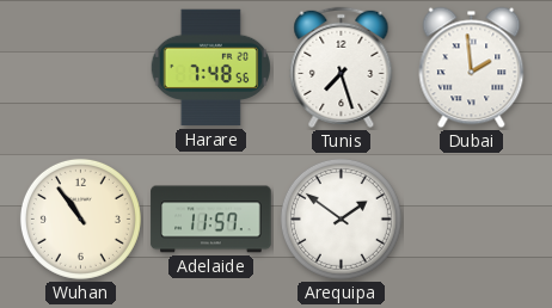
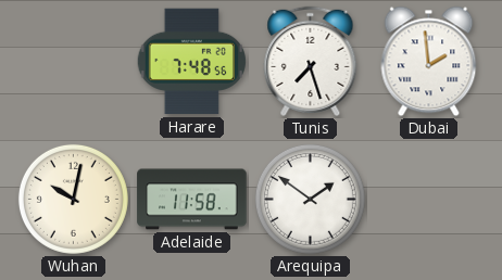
Wuhan: 10:54 -> 10:02 (73, 199)
Adelaide: 11:57 -> 11:58 (192, 200)
